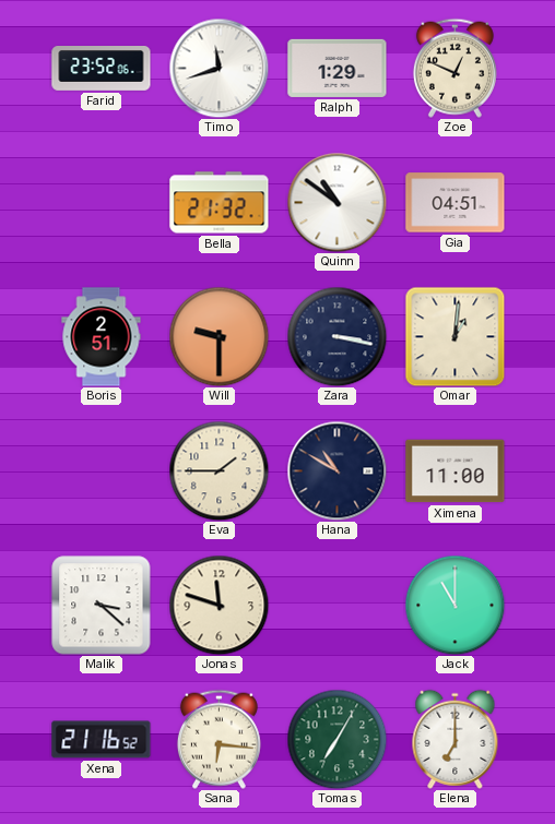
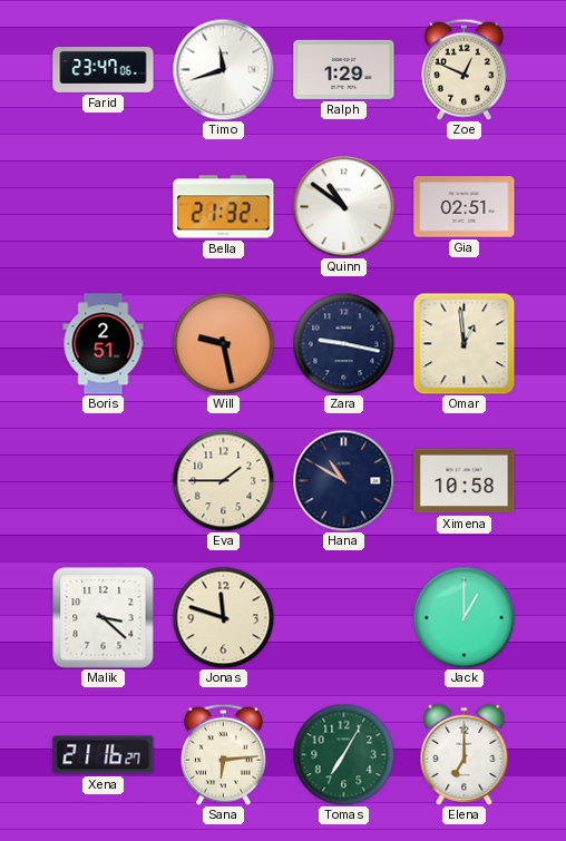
Farid: 23:52 -> 23:47 (104, 70)
Gia: 04:51 -> 02:51 (465, 207)
Will: 9:30 -> 9:28 (223, 343)
Zara: 3:17 -> 9:17 (343, 343)
Omar: 1:01 -> 12:59 (463, 343)
Ximena: 11:00 -> 10:58 (465, 481)
Jack: 11:00 -> 1:00 (463, 617)
Xena: 21:16:52 -> 21:16:27 (104, 755)
Sana: 6:16 -> 6:14 (223, 754)
